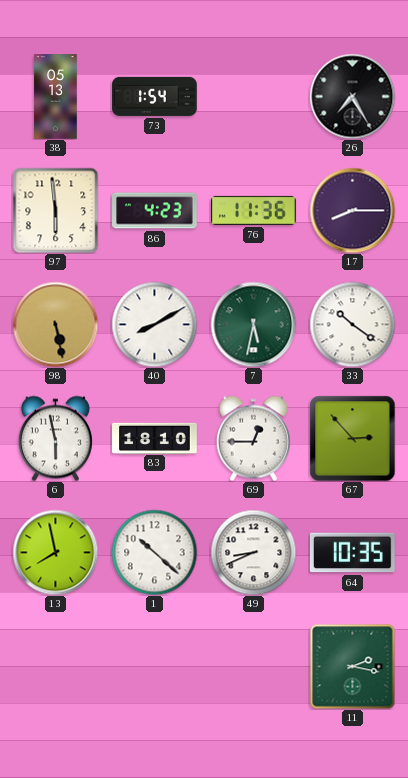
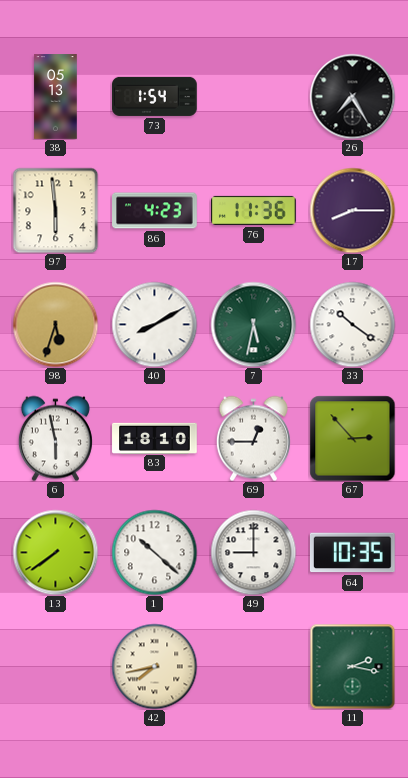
98: 5:28 -> 5:33 (55, 324)
13: 7:58 -> 7:39 (55, 552)
49: 8:41 -> 9:00 (253, 552)
42: none -> 7:43 (154, 666)
